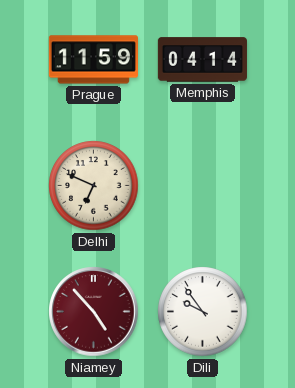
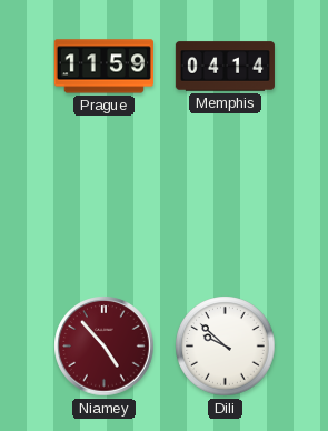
Delhi: 6:49 -> none (94, 186)
Dili: 9:54 -> 9:52 (226, 347)
